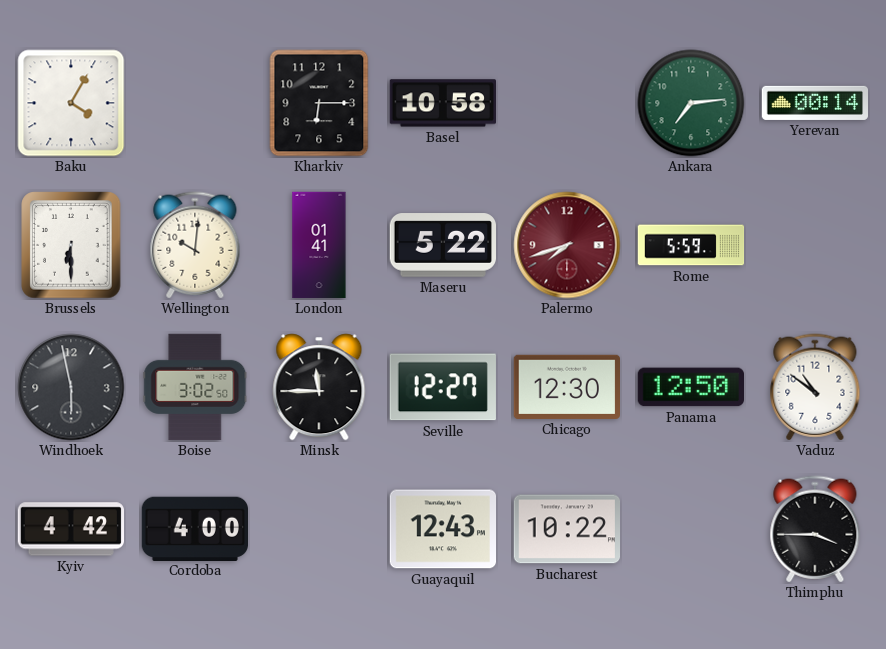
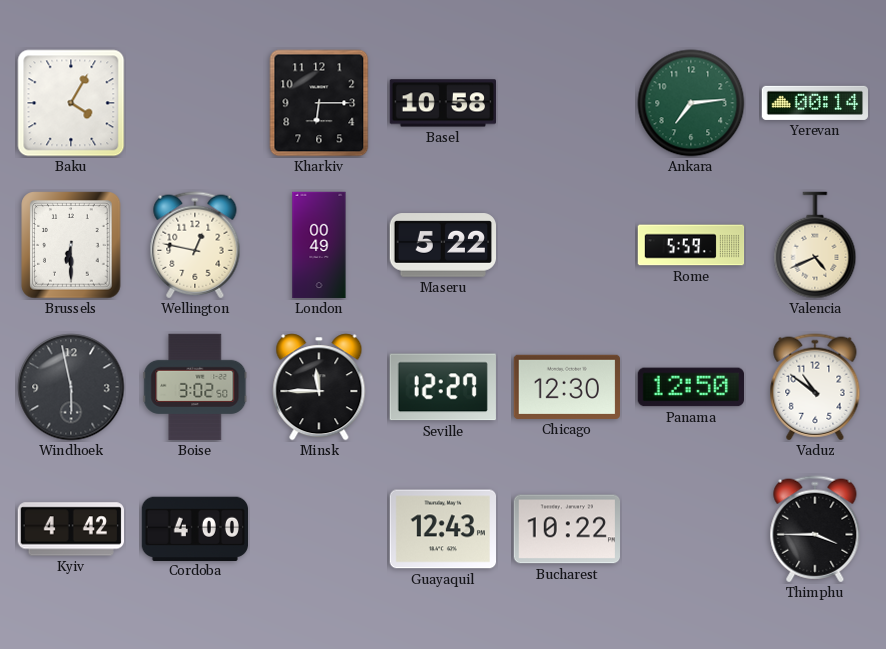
Wellington: 10:01 -> 12:47 (195, 245)
London: 01:41 -> 00:49 (319, 245)
Palermo: 7:42 -> none (567, 245)
Valencia: none -> 4:41 (815, 245)
